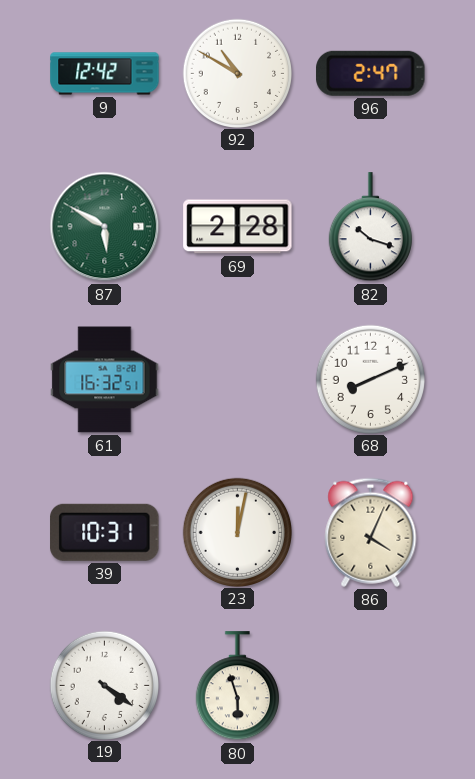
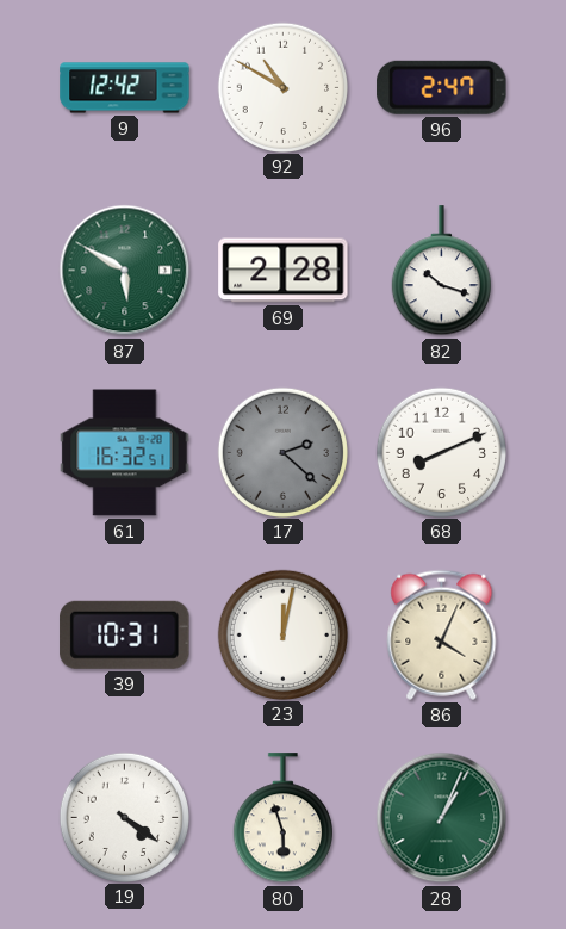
17: none -> 2:22 (282, 452)
28: none -> 1:04 (442, 818)
